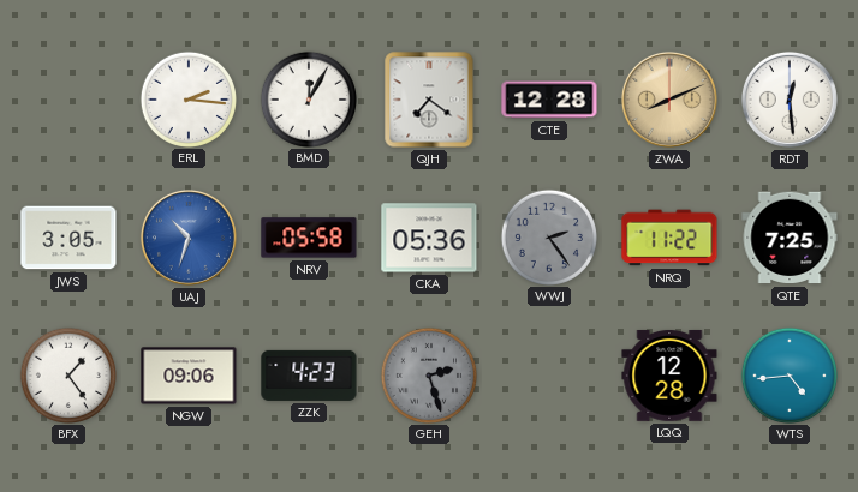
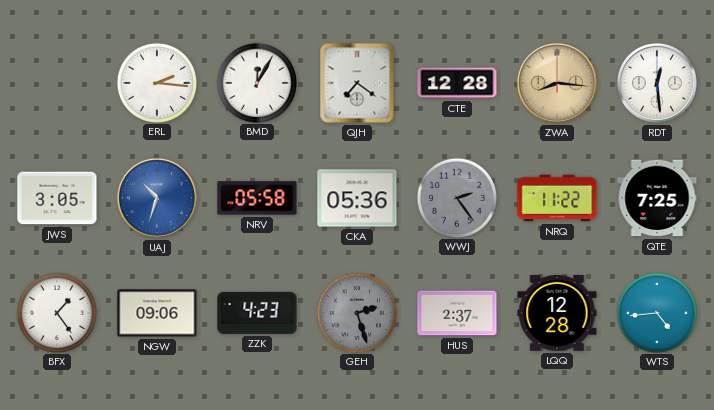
ZWA: 8:11 -> 8:16 (557, 83)
HUS: none -> 2:37 (457, 313)
